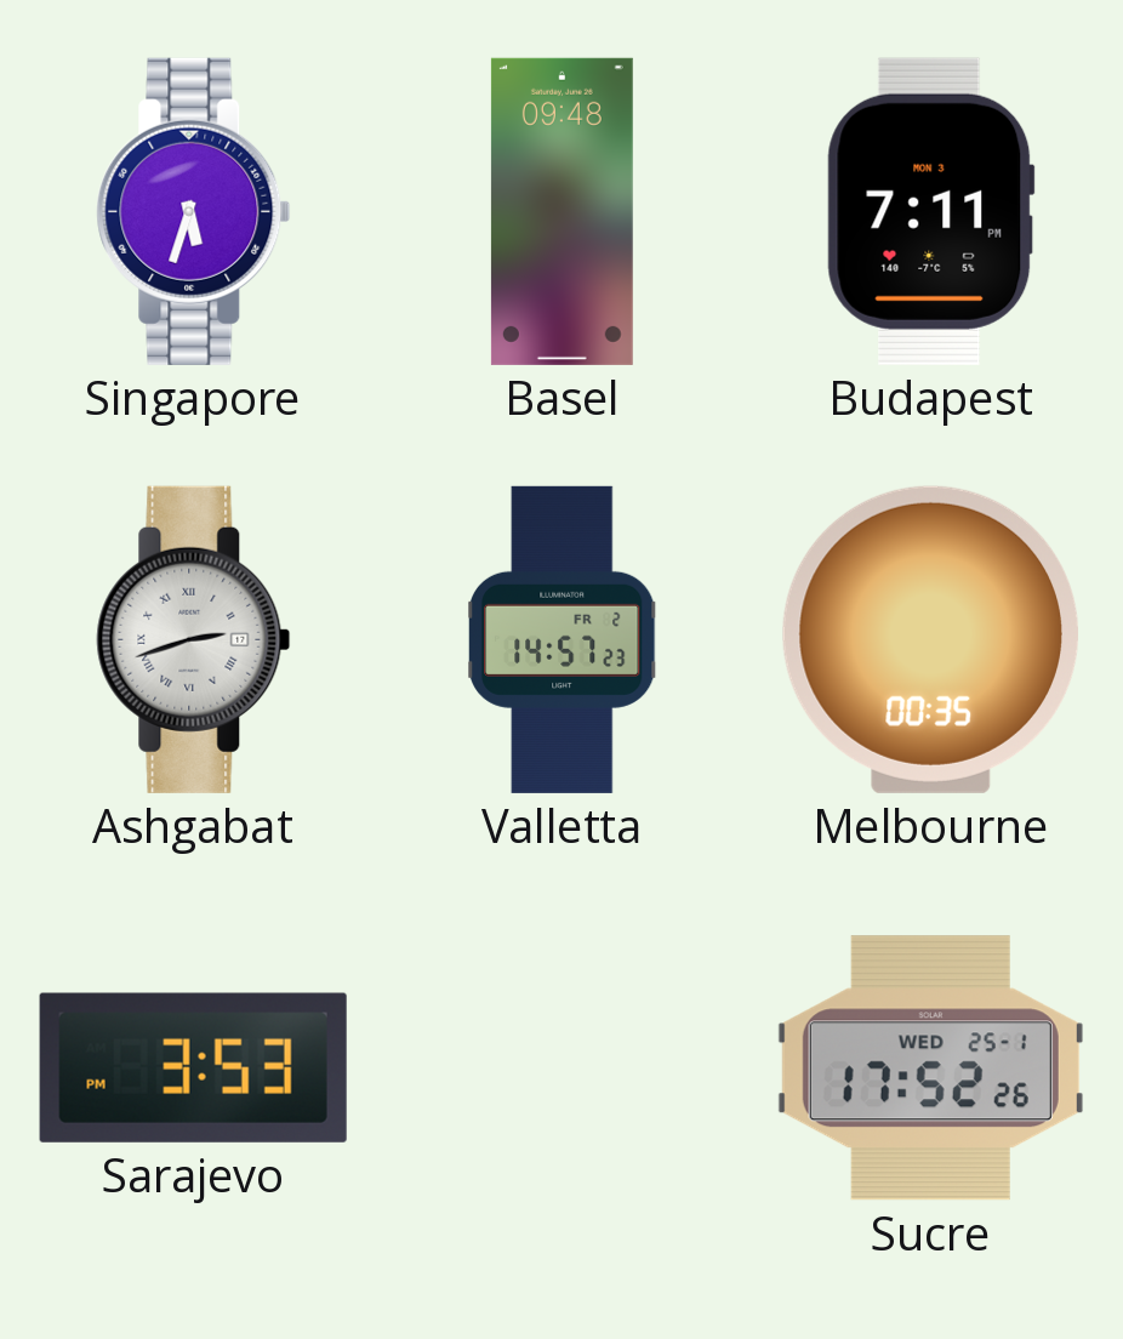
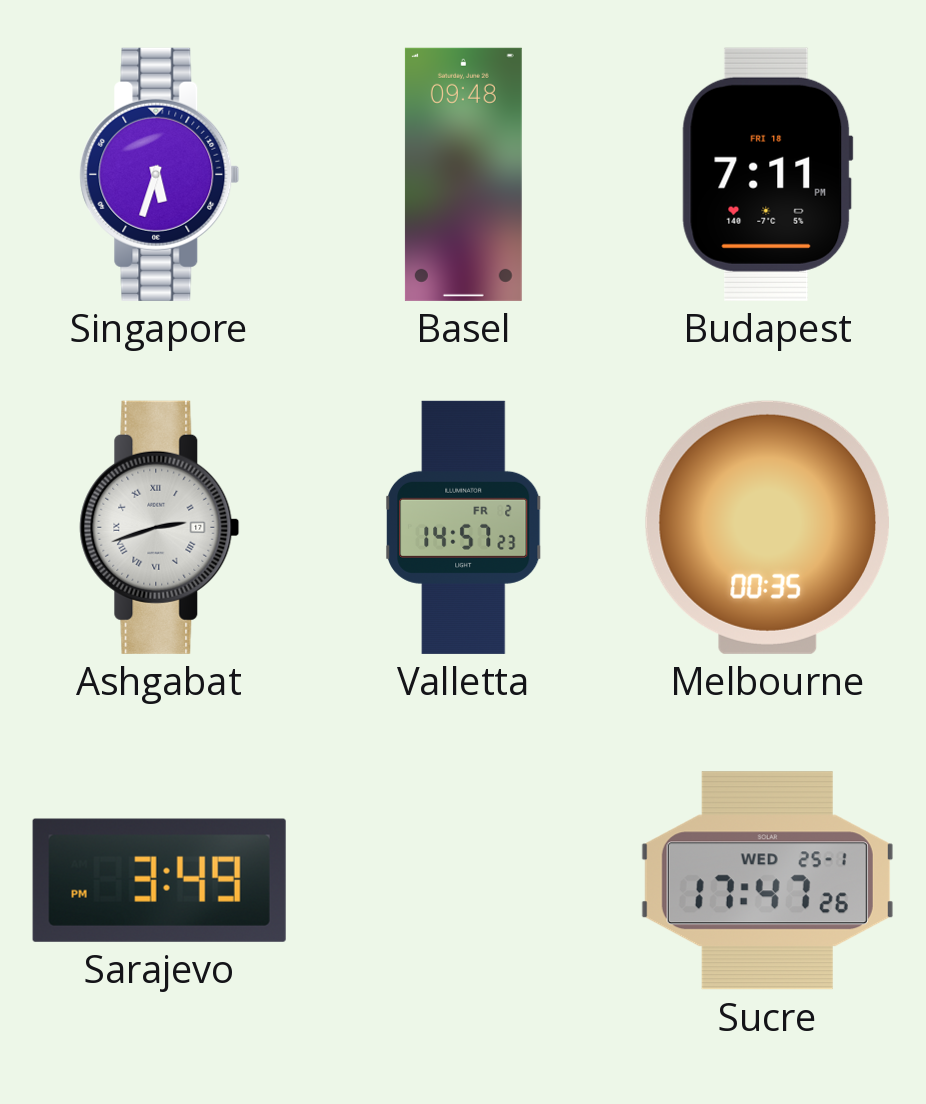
Budapest date: MON 3 -> FRI 18 (767, 174)
Sarajevo: 3:53 -> 3:49 (159, 880)
Sucre: 17:52 -> 17:47 (767, 881)
